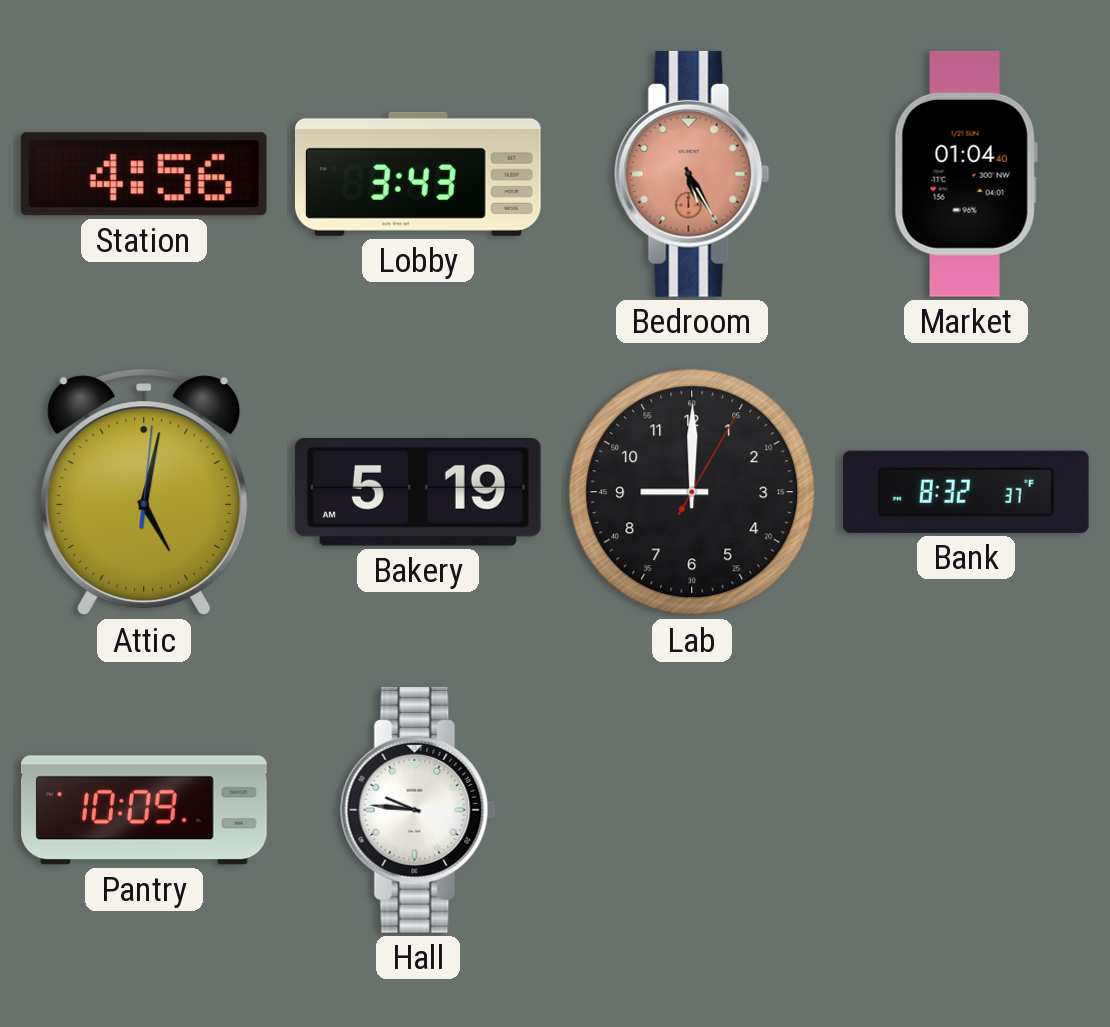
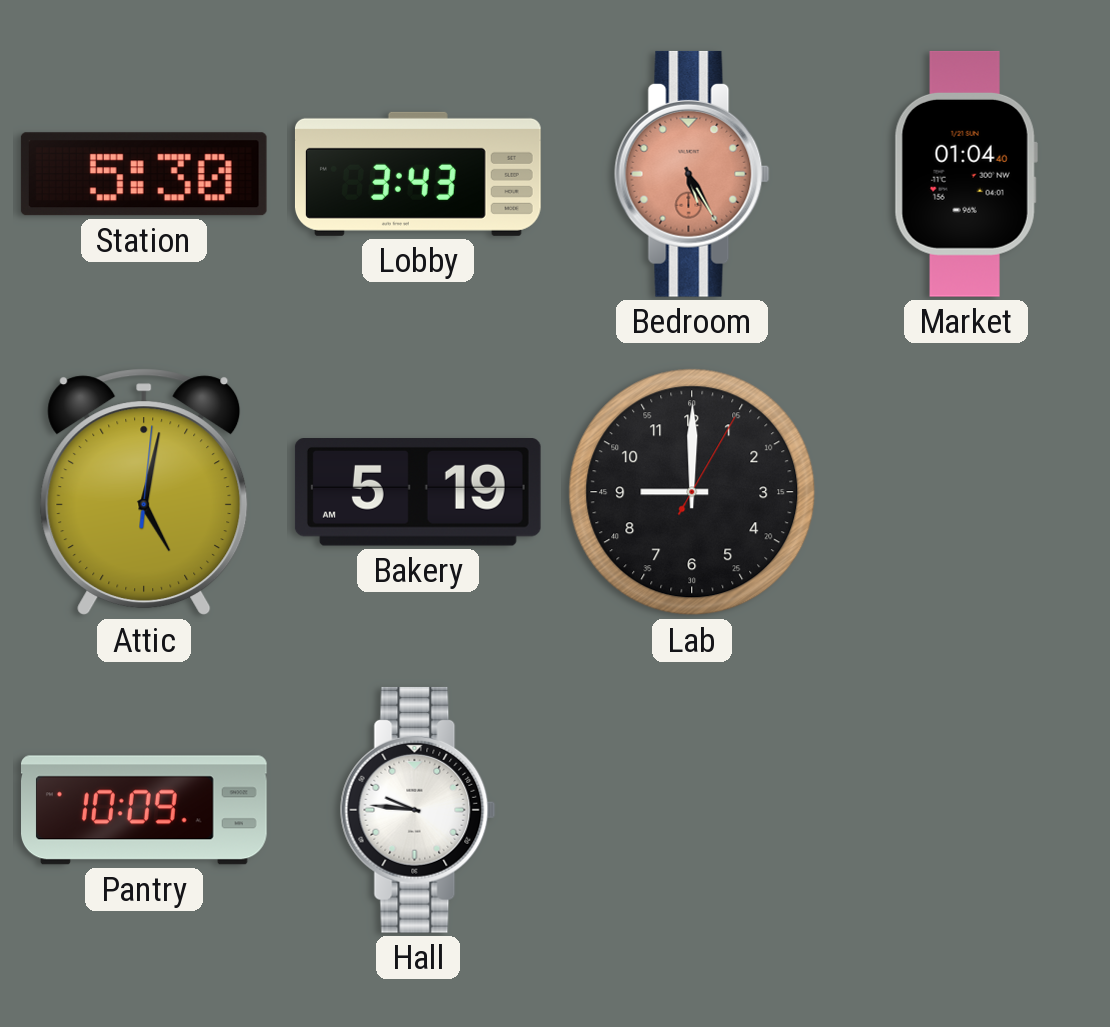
Station: 4:56 -> 5:30 (144, 174)
Bank: 8:32 -> none (966, 492)
